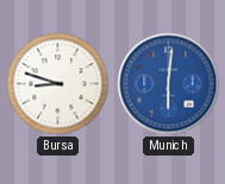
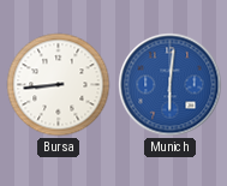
Bursa: 8:48 -> 8:44 (59, 85)
